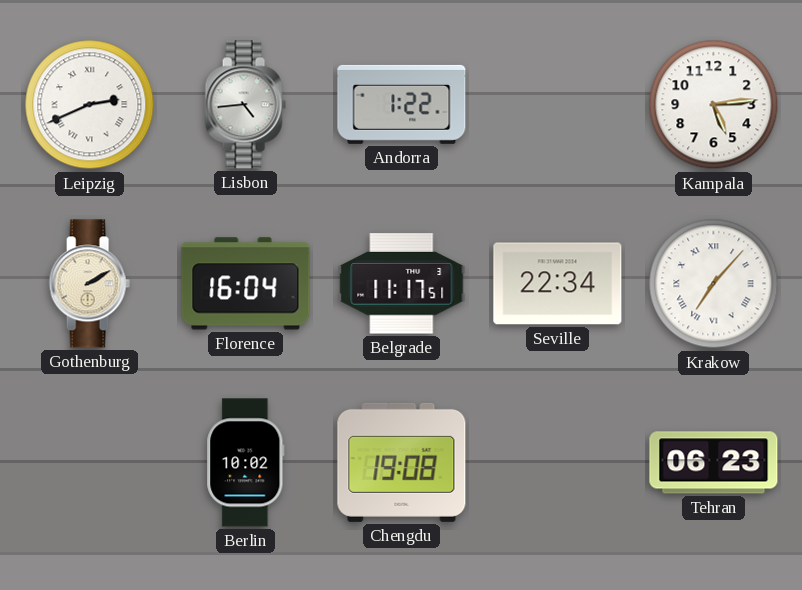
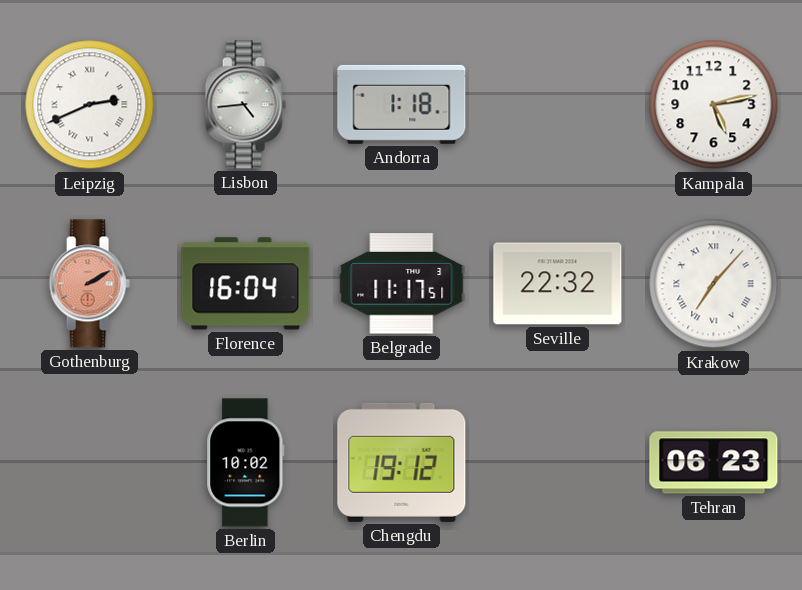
Andorra: 1:22 -> 1:18 (402, 104)
Kampala: 5:14 -> 5:13 (714, 105)
Gothenburg dial: cream -> salmon (89, 284)
Seville: 22:34 -> 22:32 (558, 284)
Chengdu: 19:08 -> 19:12 (402, 462)
